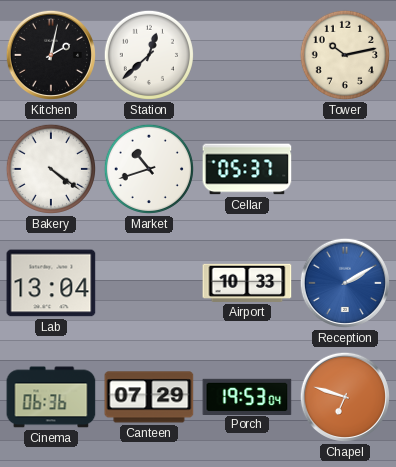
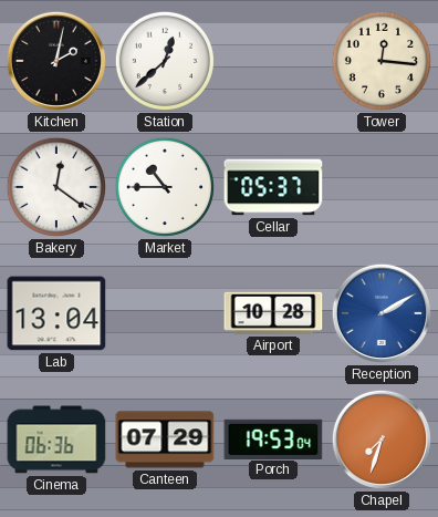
Tower: 10:13 -> 12:16 (382, 61)
Bakery: 4:21 -> 12:21 (56, 187)
Market: 10:42 -> 10:45 (165, 187)
Airport: 10:33 -> 10:28 (273, 313)
Chapel: 6:48 -> 7:33 (382, 440)
